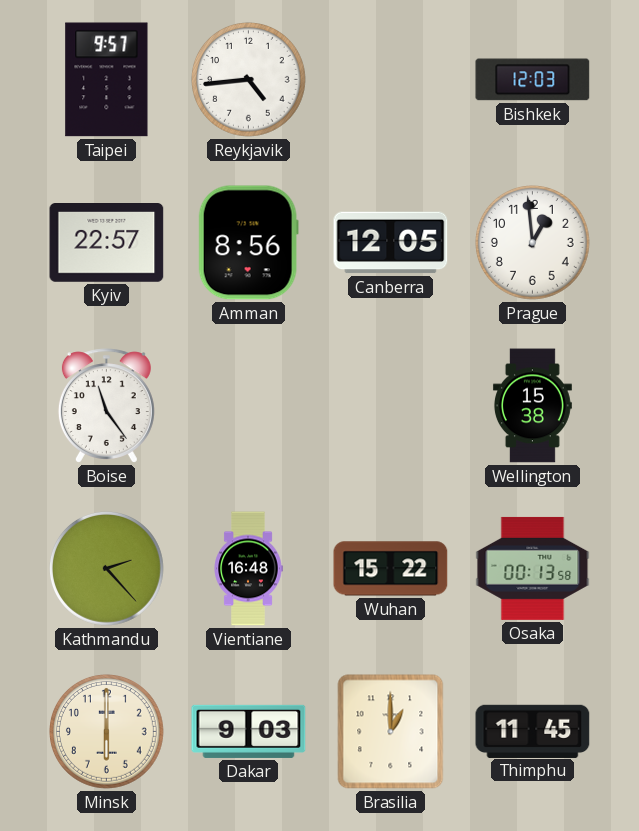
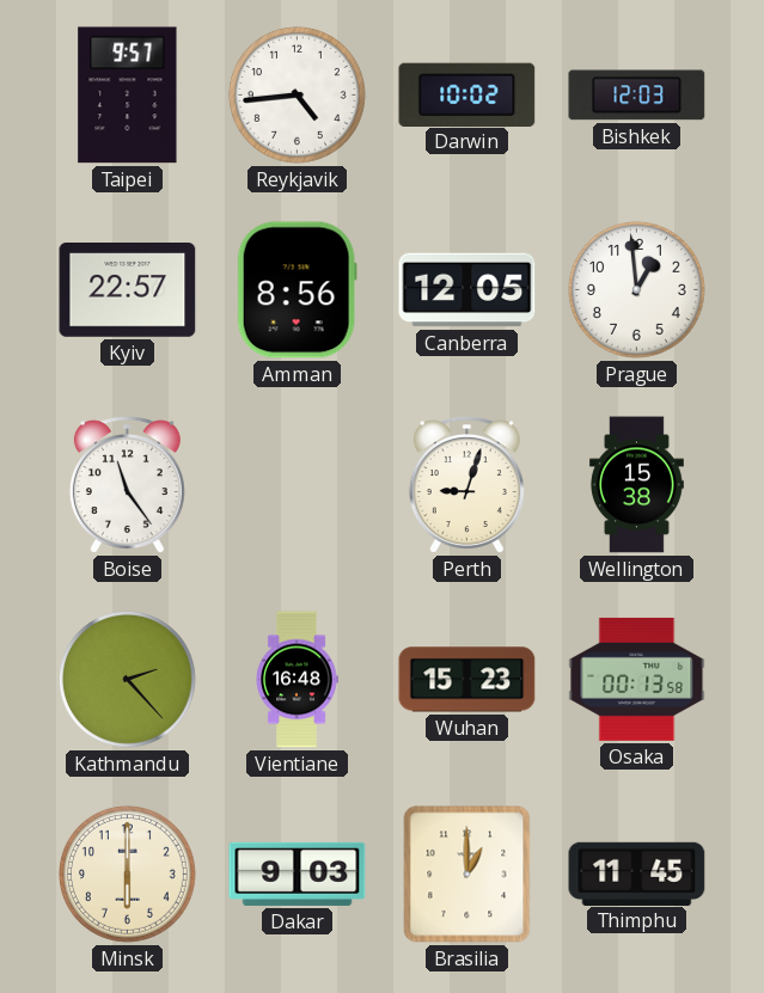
Darwin: none -> 10:02 (467, 94)
Perth: none -> 9:03 (466, 485)
Wuhan: 15:22 -> 15:23 (467, 680)
